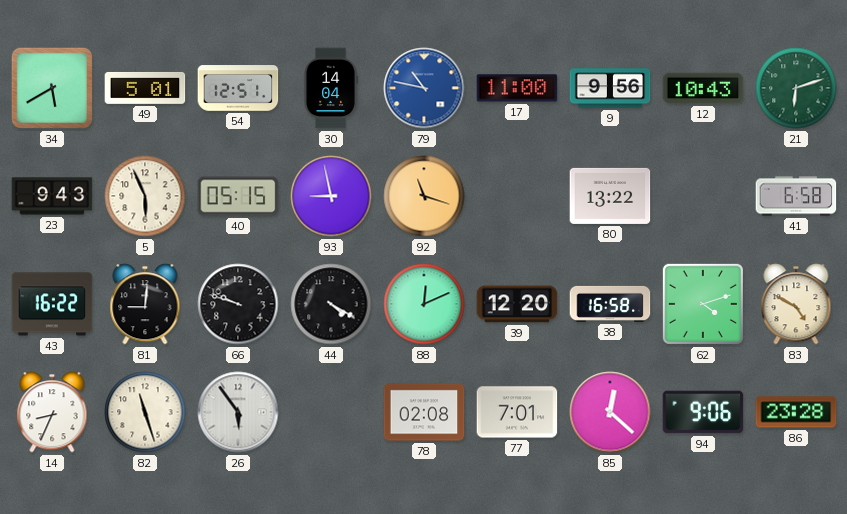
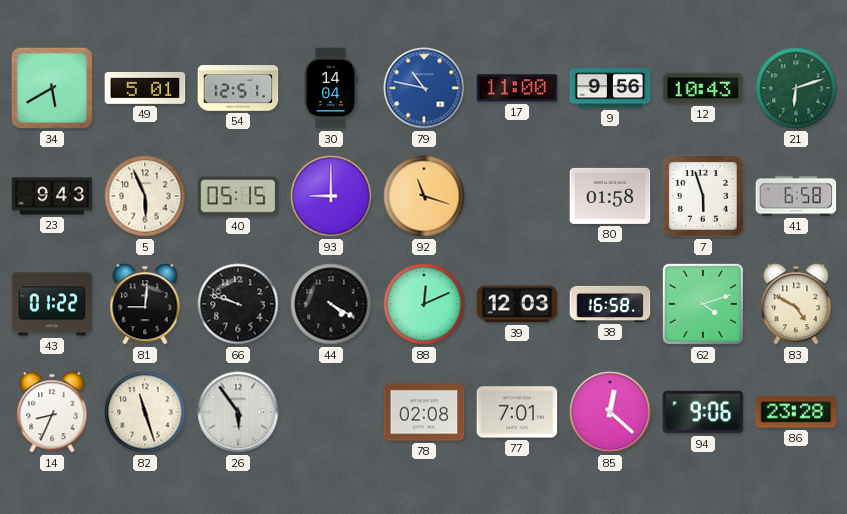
93: 8:58 -> 9:00 (331, 196)
80: 13:22 -> 01:58 (610, 196)
7: none -> 5:57 (703, 196)
43: 16:22 -> 01:22 (52, 304)
39: 12:20 -> 12:03 (517, 304)
